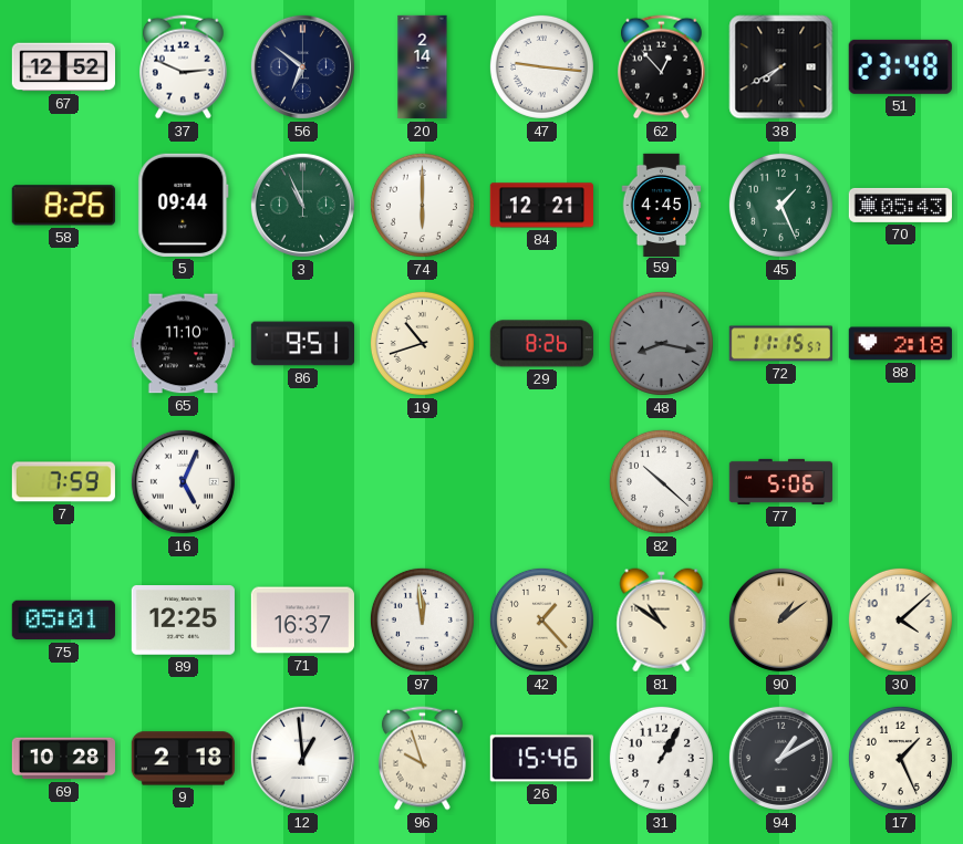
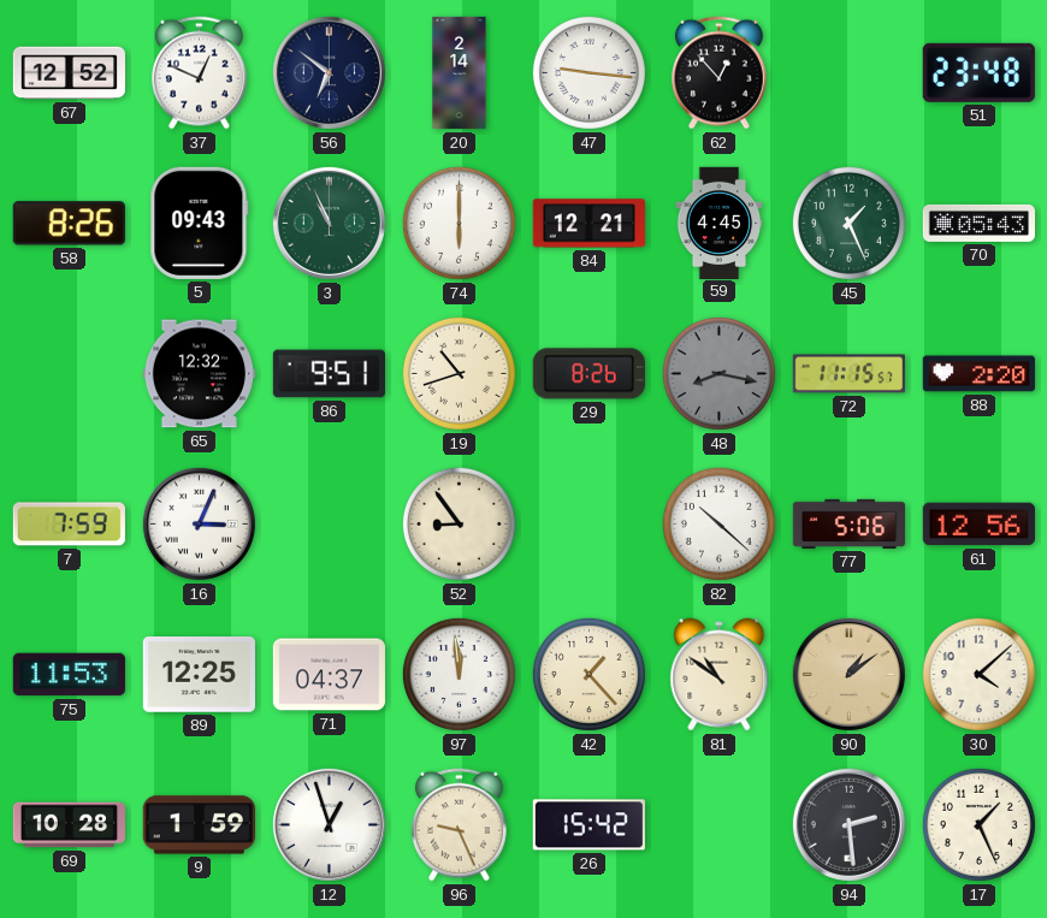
37: 2:49 -> 12:49 (200, 73)
38: 7:40 -> none (781, 67)
5: 09:44 -> 09:43 (200, 223)
65: 11:10 -> 12:32 (199, 374)
88: 2:18 -> 2:20 (978, 374)
16: 5:04 -> 3:04 (199, 523)
52: none -> 8:54 (459, 523)
61: none -> 12:56 (978, 525)
75: 05:01 -> 11:53 (69, 675)
71: 16:37 -> 04:37 (329, 675)
9: 2:18 -> 1:59 (199, 825)
12: 12:59 -> 12:57 (329, 824)
96: 9:57 -> 9:26 (460, 825)
26: 15:46 -> 15:42 (588, 825)
31: 1:05 -> none (661, 758)
94: 1:10 -> 2:29 (848, 824)
